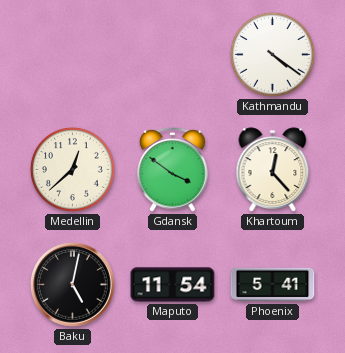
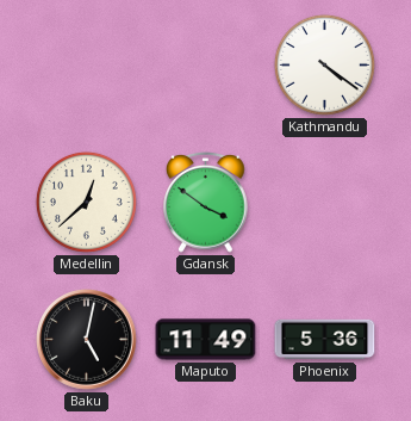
Khartoum: 12:23 -> none (273, 170)
Maputo: 11:54 -> 11:49 (206, 340)
Phoenix: 5:41 -> 5:36 (325, 340)
